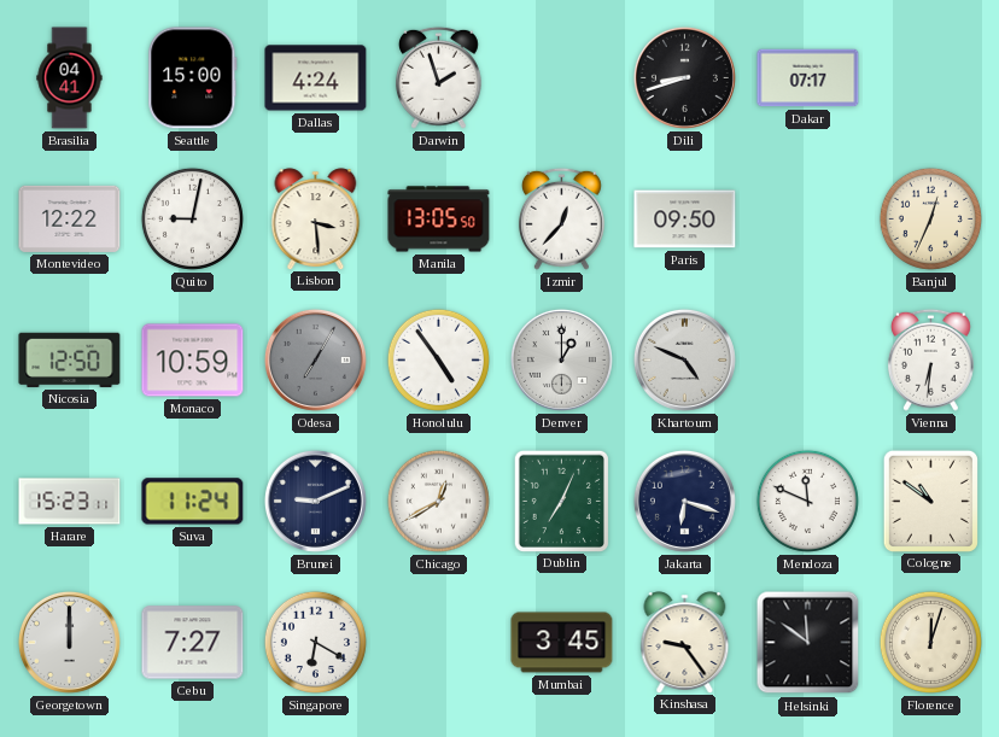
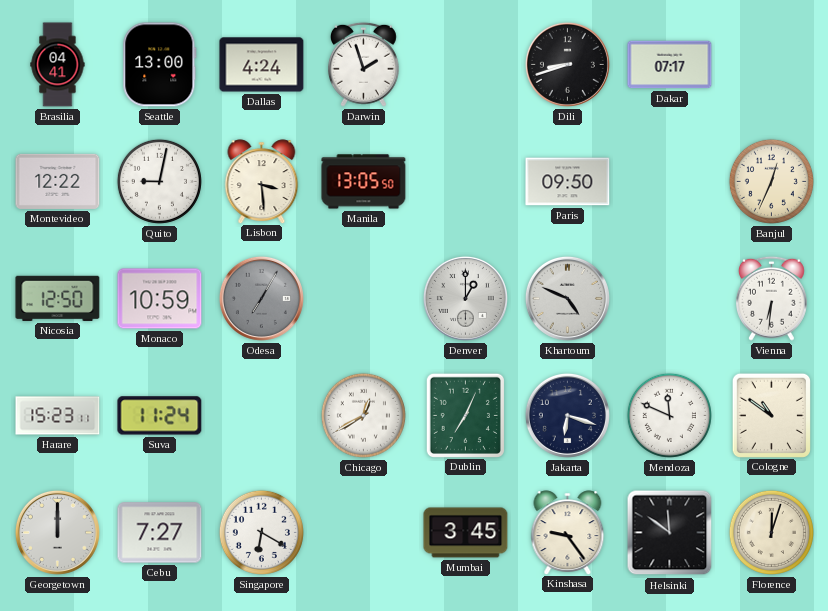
Seattle: 15:00 -> 13:00 (160, 65)
Izmir: 12:37 -> none (561, 218)
Honolulu: 4:54 -> none (438, 359)
Brunei: 9:11 -> none (315, 501)
